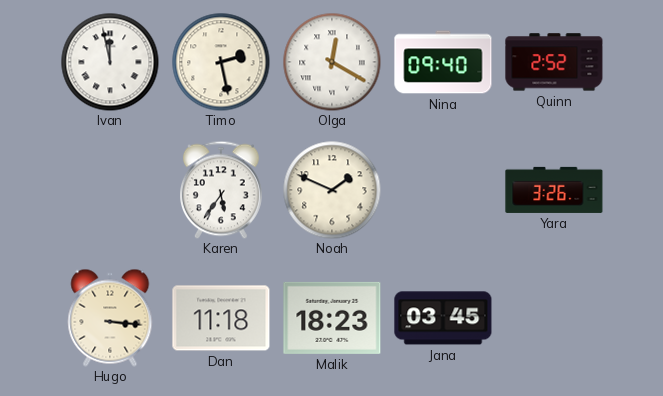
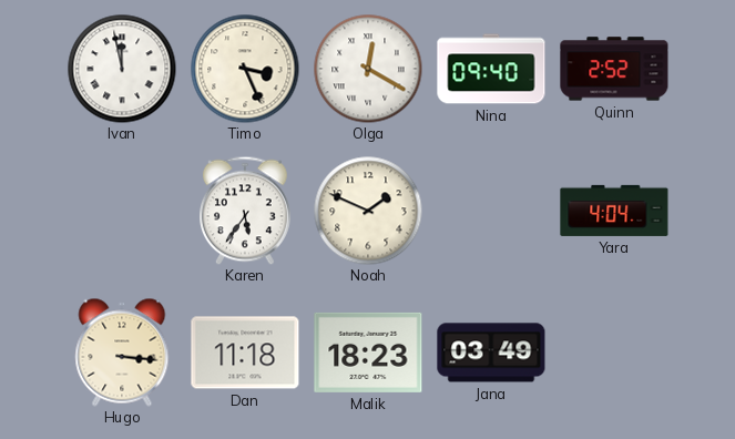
Timo: 2:28 -> 3:26 (245, 69)
Yara: 3:26 -> 4:04 (614, 211)
Jana: 03:45 -> 03:49 (491, 353)
